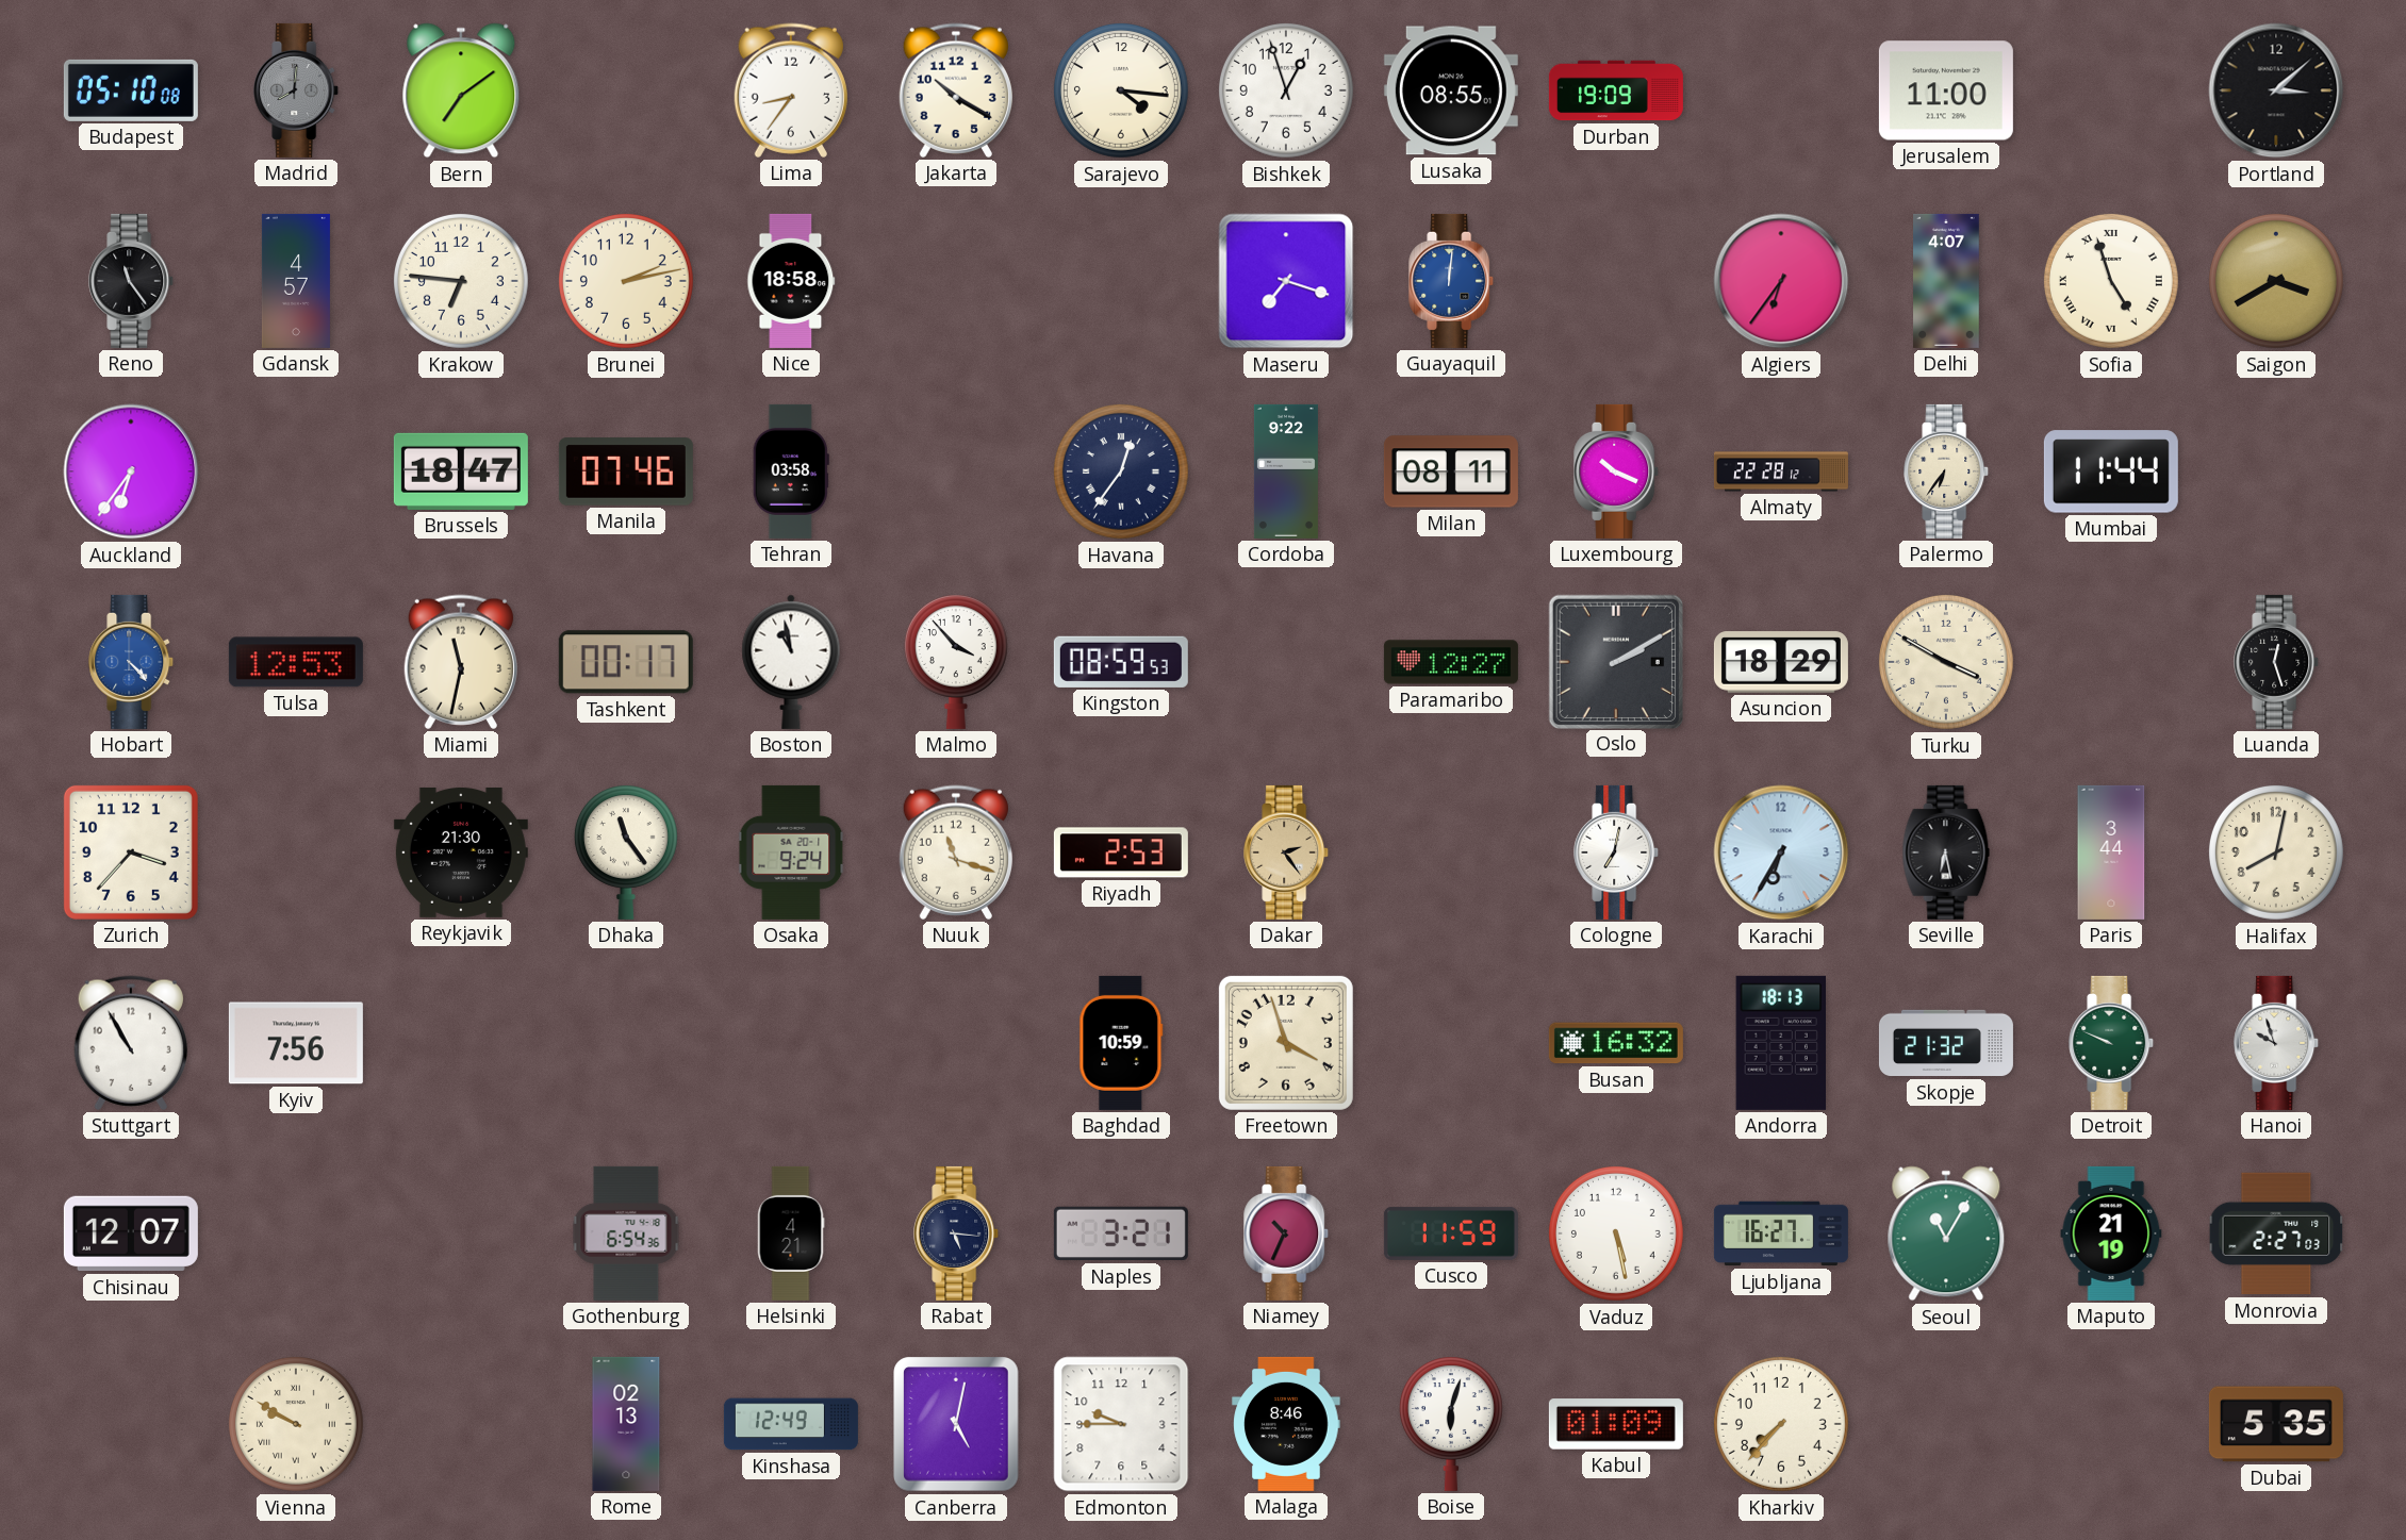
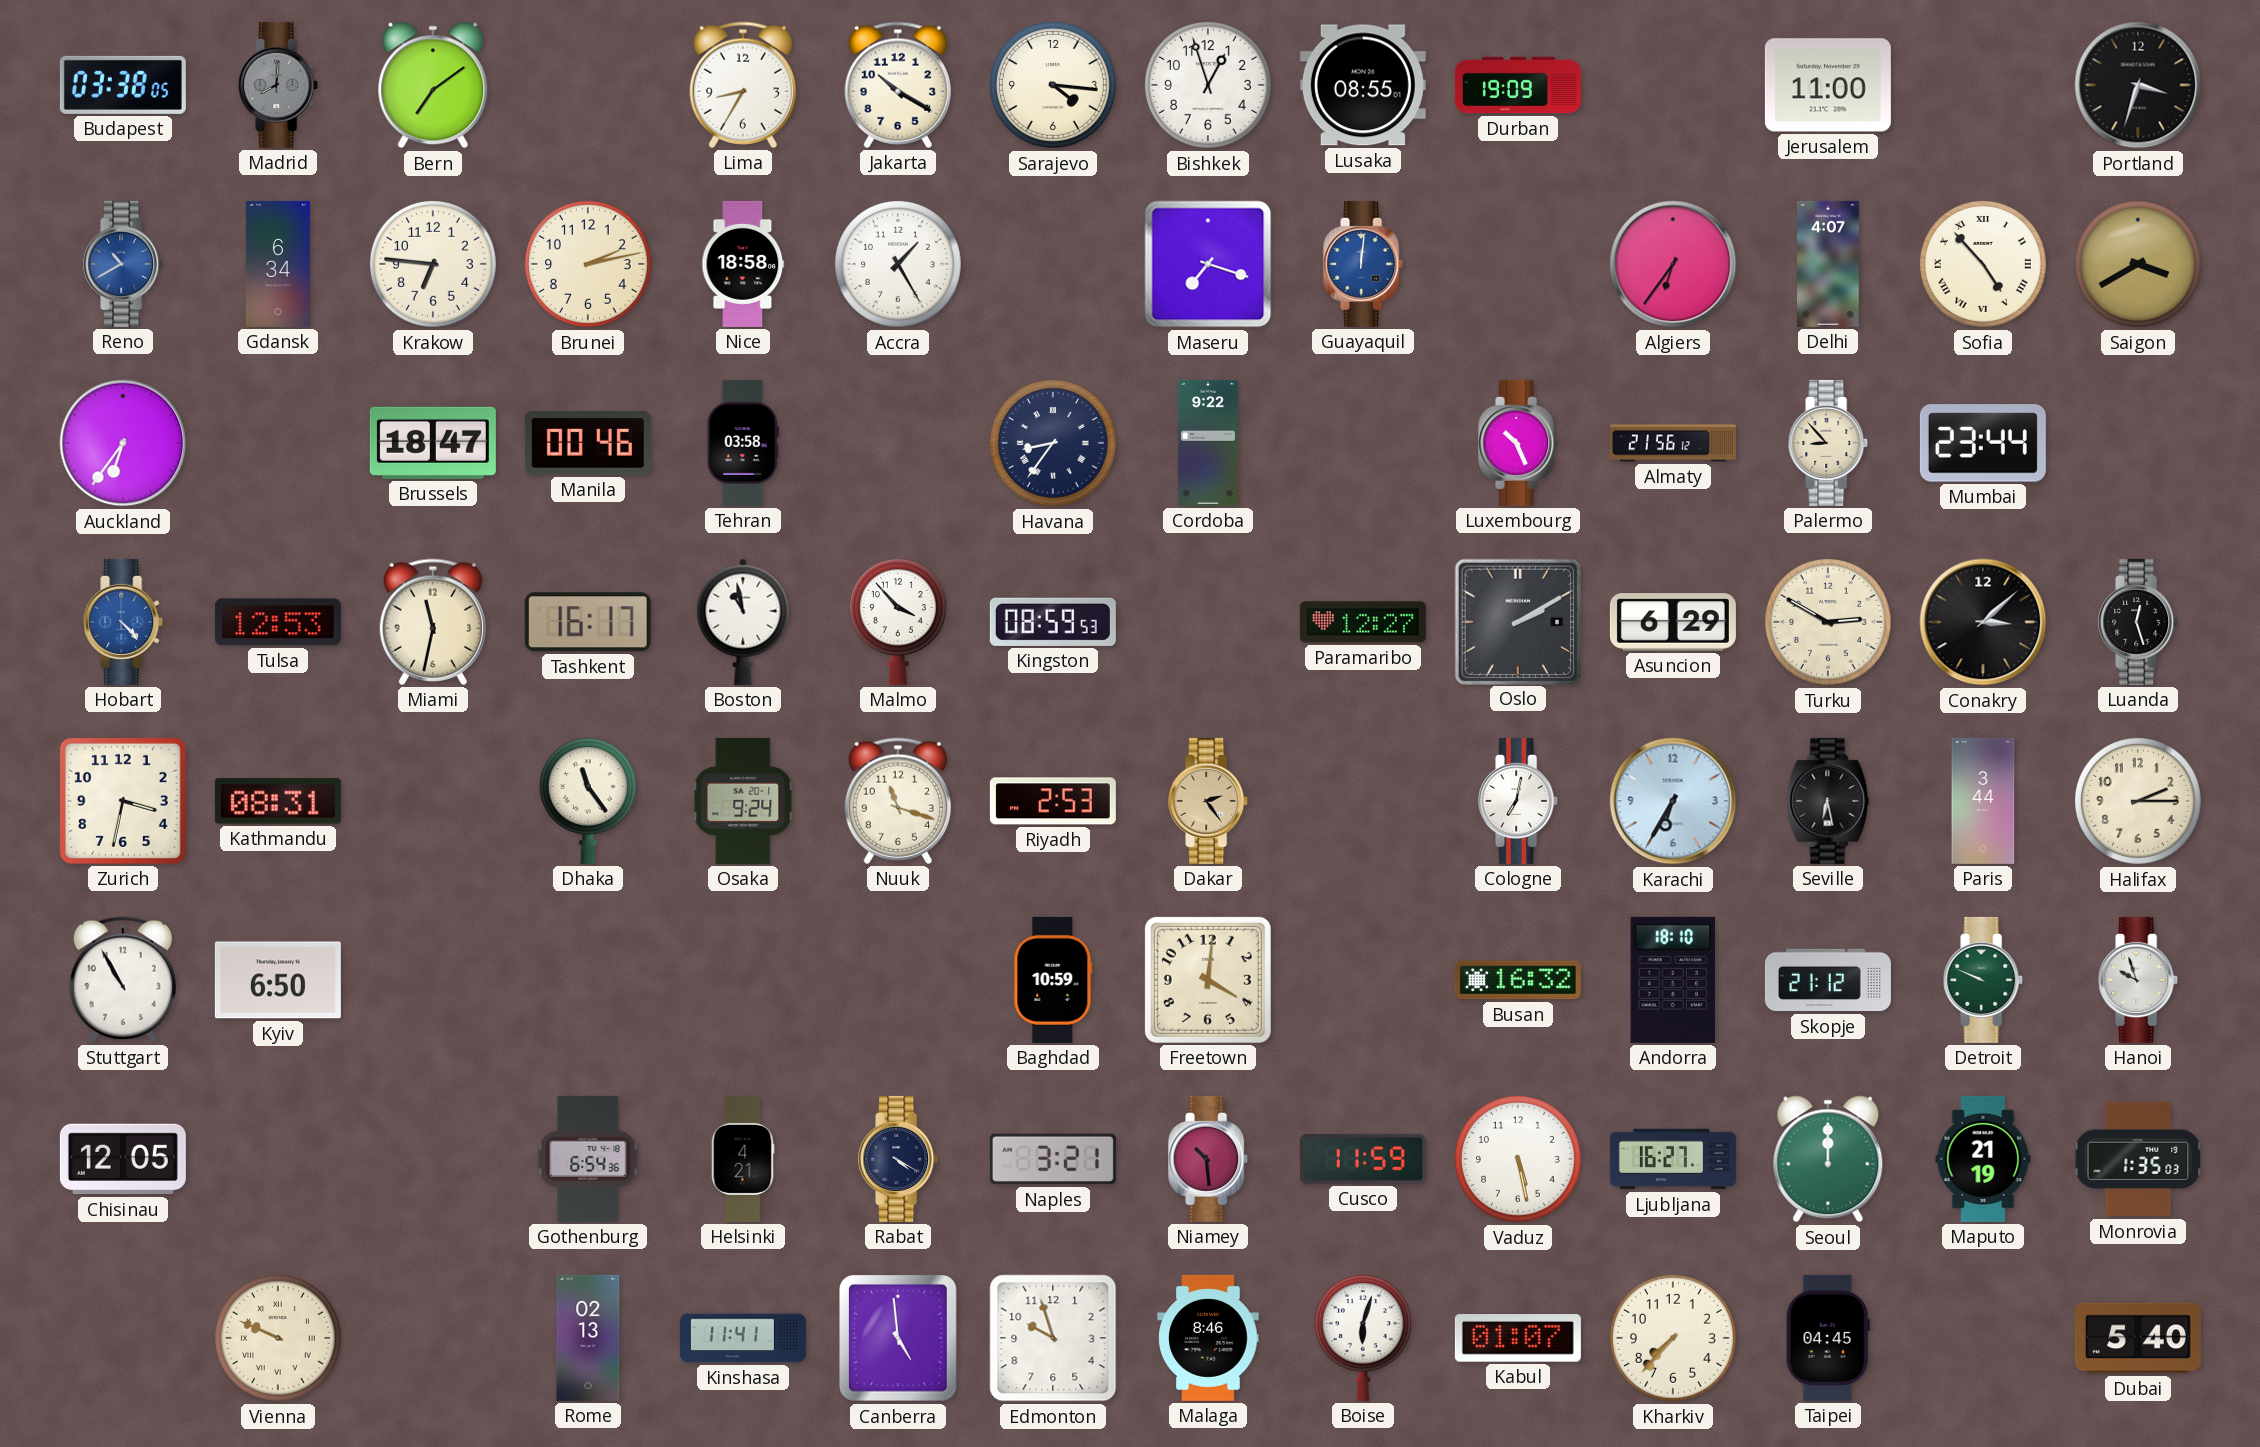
Budapest: 05:10 -> 03:38 (123, 85)
Lima: 8:36 -> 8:35 (742, 85)
Portland: 3:08 -> 3:33 (2138, 85)
Reno: 11:24 -> 10:40 (124, 264)
Reno dial: black -> blue (124, 264)
Gdansk: 4:57 -> 6:34 (278, 264)
Accra: none -> 1:25 (898, 264)
Sofia: 4:57 -> 4:53 (1983, 264)
Manila: 07:46 -> 00:46 (588, 443)
Havana: 12:36 -> 8:36 (1053, 443)
Milan: 08:11 -> none (1451, 471)
Luxembourg: 10:19 -> 10:26 (1519, 443)
Almaty: 22:28 -> 21:56 (1673, 443)
Palermo: 6:36 -> 8:53 (1829, 443)
Mumbai: 11:44 -> 23:44 (1983, 443)
Tashkent: 00:17 -> 16:17 (588, 622)
Asuncion: 18:29 -> 6:29 (1673, 622)
Turku: 3:50 -> 2:50 (1828, 622)
Conakry: none -> 3:08 (1983, 622)
Zurich: 3:37 -> 3:32 (123, 801)
Kathmandu: none -> 08:31 (278, 801)
Reykjavik: 21:30 -> none (461, 852)
Halifax: 8:02 -> 2:15 (2138, 801)
Kyiv: 7:56 -> 6:50 (278, 980)
Freetown: 3:57 -> 4:01 (1208, 980)
Andorra: 18:13 -> 18:10 (1672, 980)
Skopje: 21:32 -> 21:12 (1828, 980)
Chisinau: 12:07 -> 12:05 (123, 1159)
Rabat: 5:16 -> 4:20 (899, 1159)
Niamey: 10:34 -> 10:29 (1209, 1159)
Seoul: 11:05 -> 12:00 (1828, 1159)
Monrovia: 2:27 -> 1:35 (2138, 1159)
Vienna: 9:50 -> 9:49 (278, 1338)
Kinshasa: 12:49 -> 11:41 (743, 1338)
Canberra: 5:02 -> 4:59 (898, 1338)
Edmonton: 9:45 -> 9:57 (1053, 1338)
Kabul: 01:09 -> 01:07 (1518, 1338)
Taipei: none -> 04:45 (1828, 1338)
Dubai: 5:35 -> 5:40 (2138, 1338)
